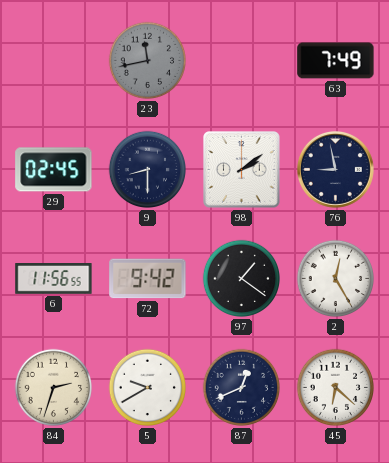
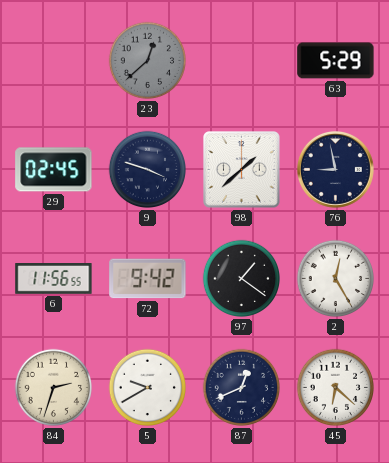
23: 11:43 -> 12:38 (148, 61)
63: 7:49 -> 5:29 (336, 61)
9: 8:30 -> 3:48 (148, 170)
98: 2:09 -> 1:38 (242, 170)
